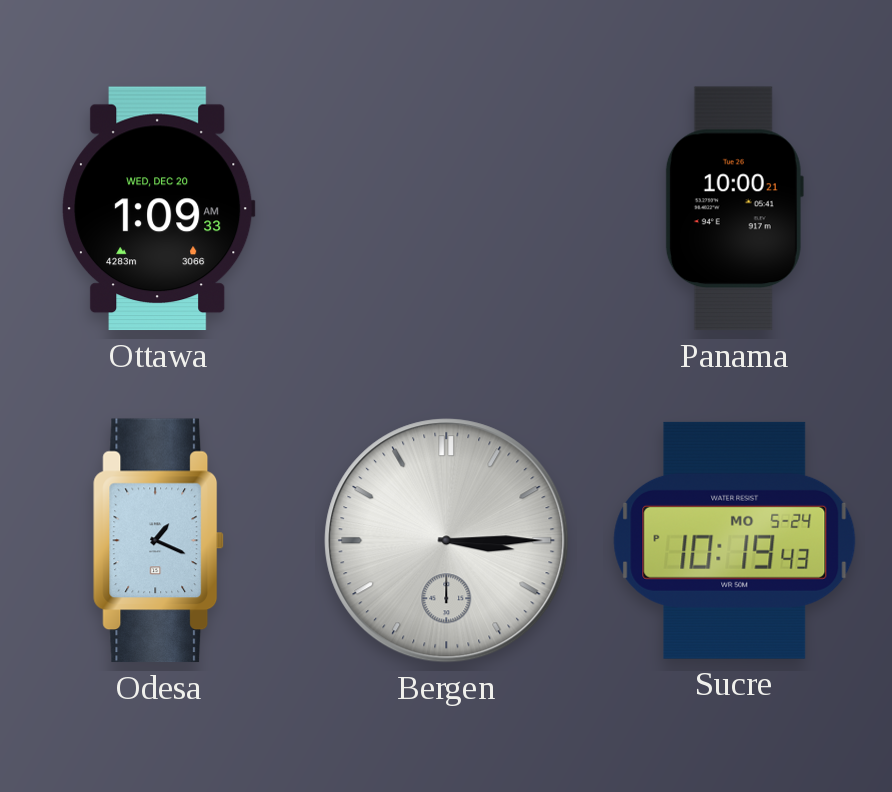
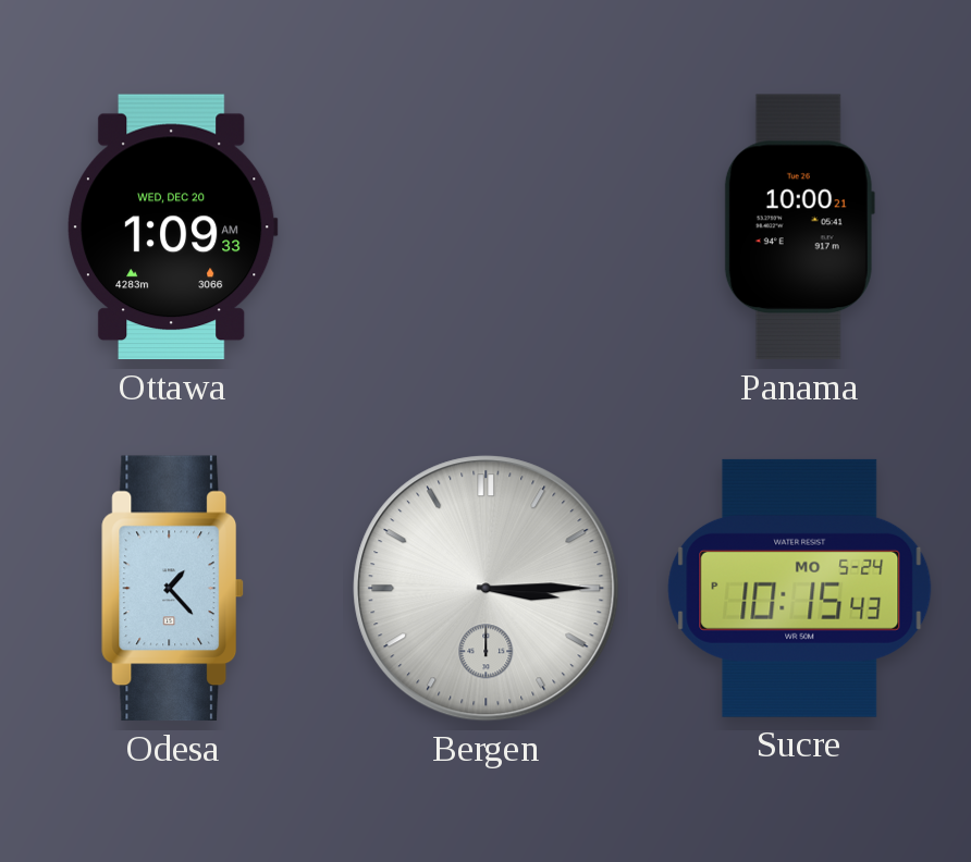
Odesa: 1:19 -> 1:23 (173, 589)
Sucre: 10:19 -> 10:15 (800, 588)
